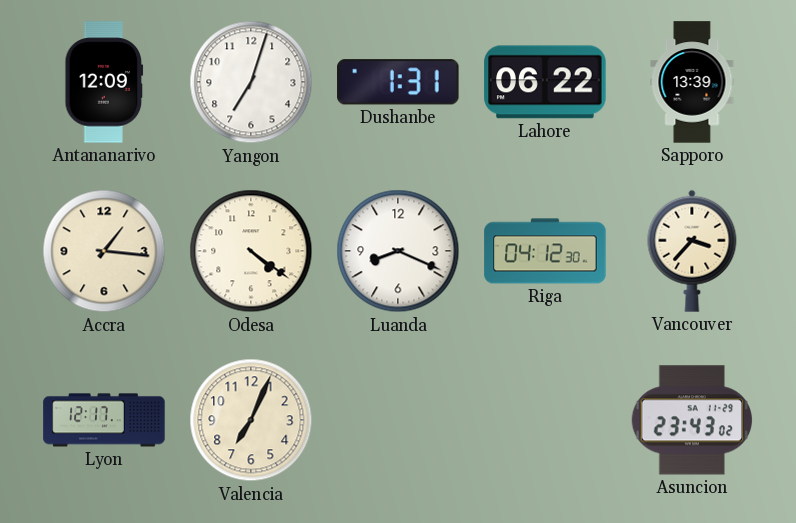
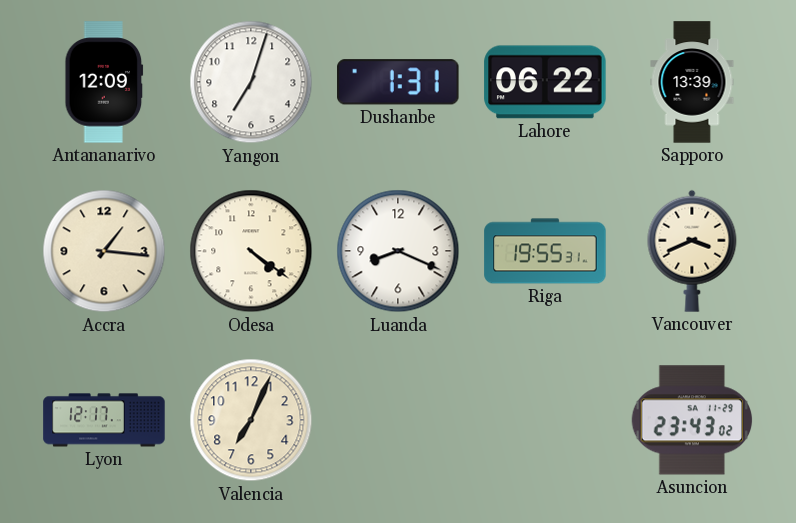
Riga: 04:12 -> 19:55 (545, 251)
Vancouver: 3:37 -> 3:41 (692, 251)
